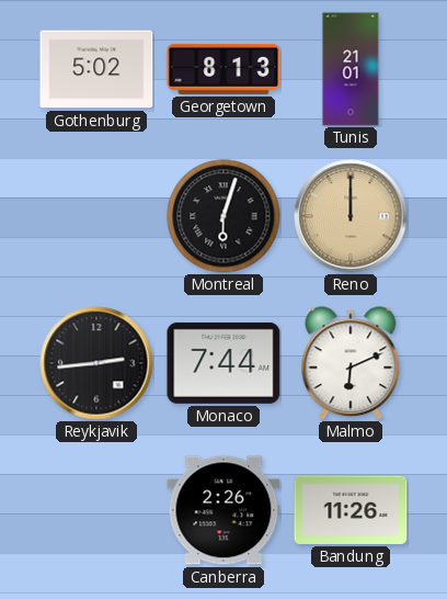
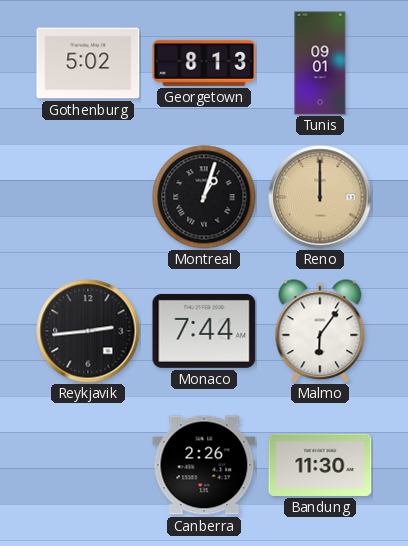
Tunis: 21:01 -> 09:01 (320, 63)
Montreal: 6:03 -> 1:03 (204, 197)
Malmo: 6:11 -> 6:06 (320, 331)
Bandung: 11:26 -> 11:30 (320, 465)
